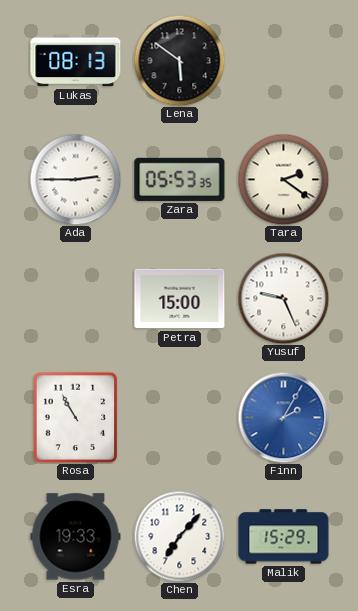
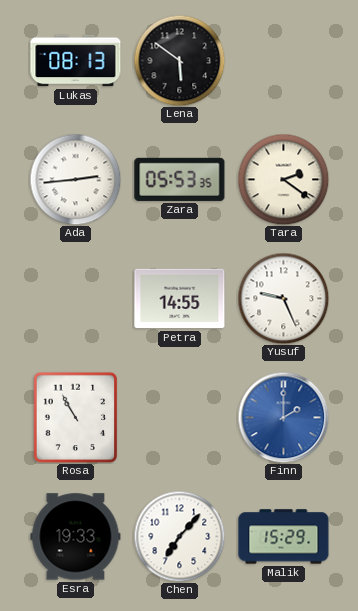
Ada: 2:45 -> 2:44 (75, 179)
Petra: 15:00 -> 14:55 (180, 299)
Finn: 2:05 -> 2:00 (283, 417)
